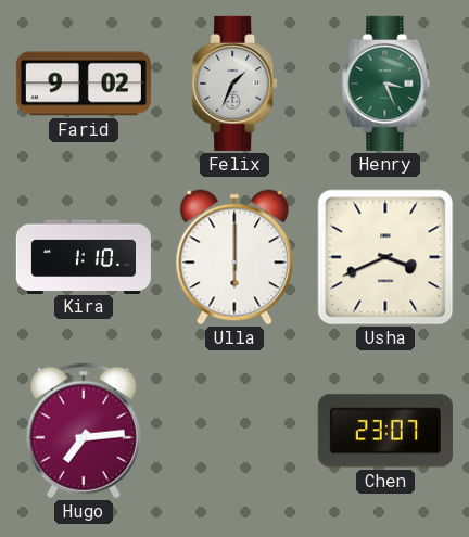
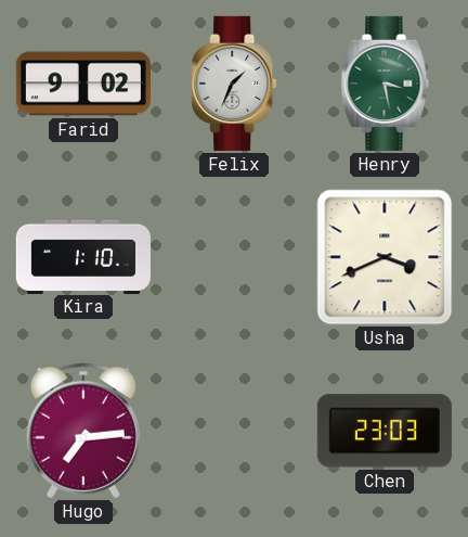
Henry: 3:26 -> 3:28 (385, 84)
Ulla: 6:00 -> none (234, 257)
Chen: 23:07 -> 23:03 (385, 431)
